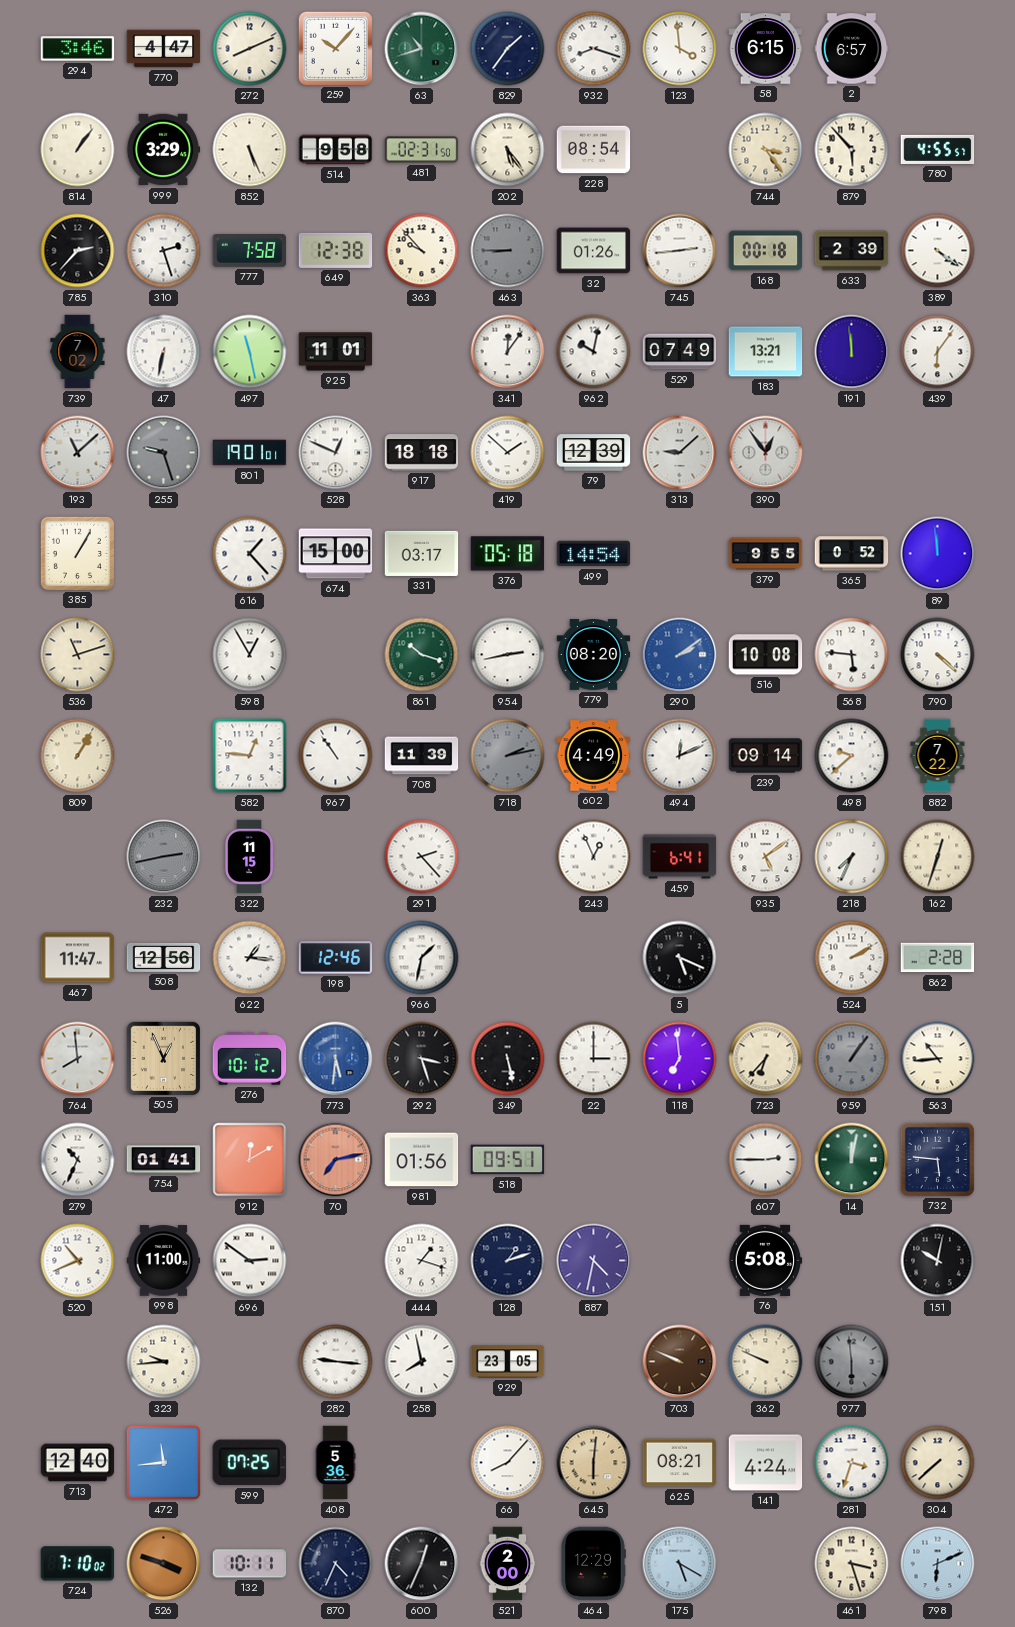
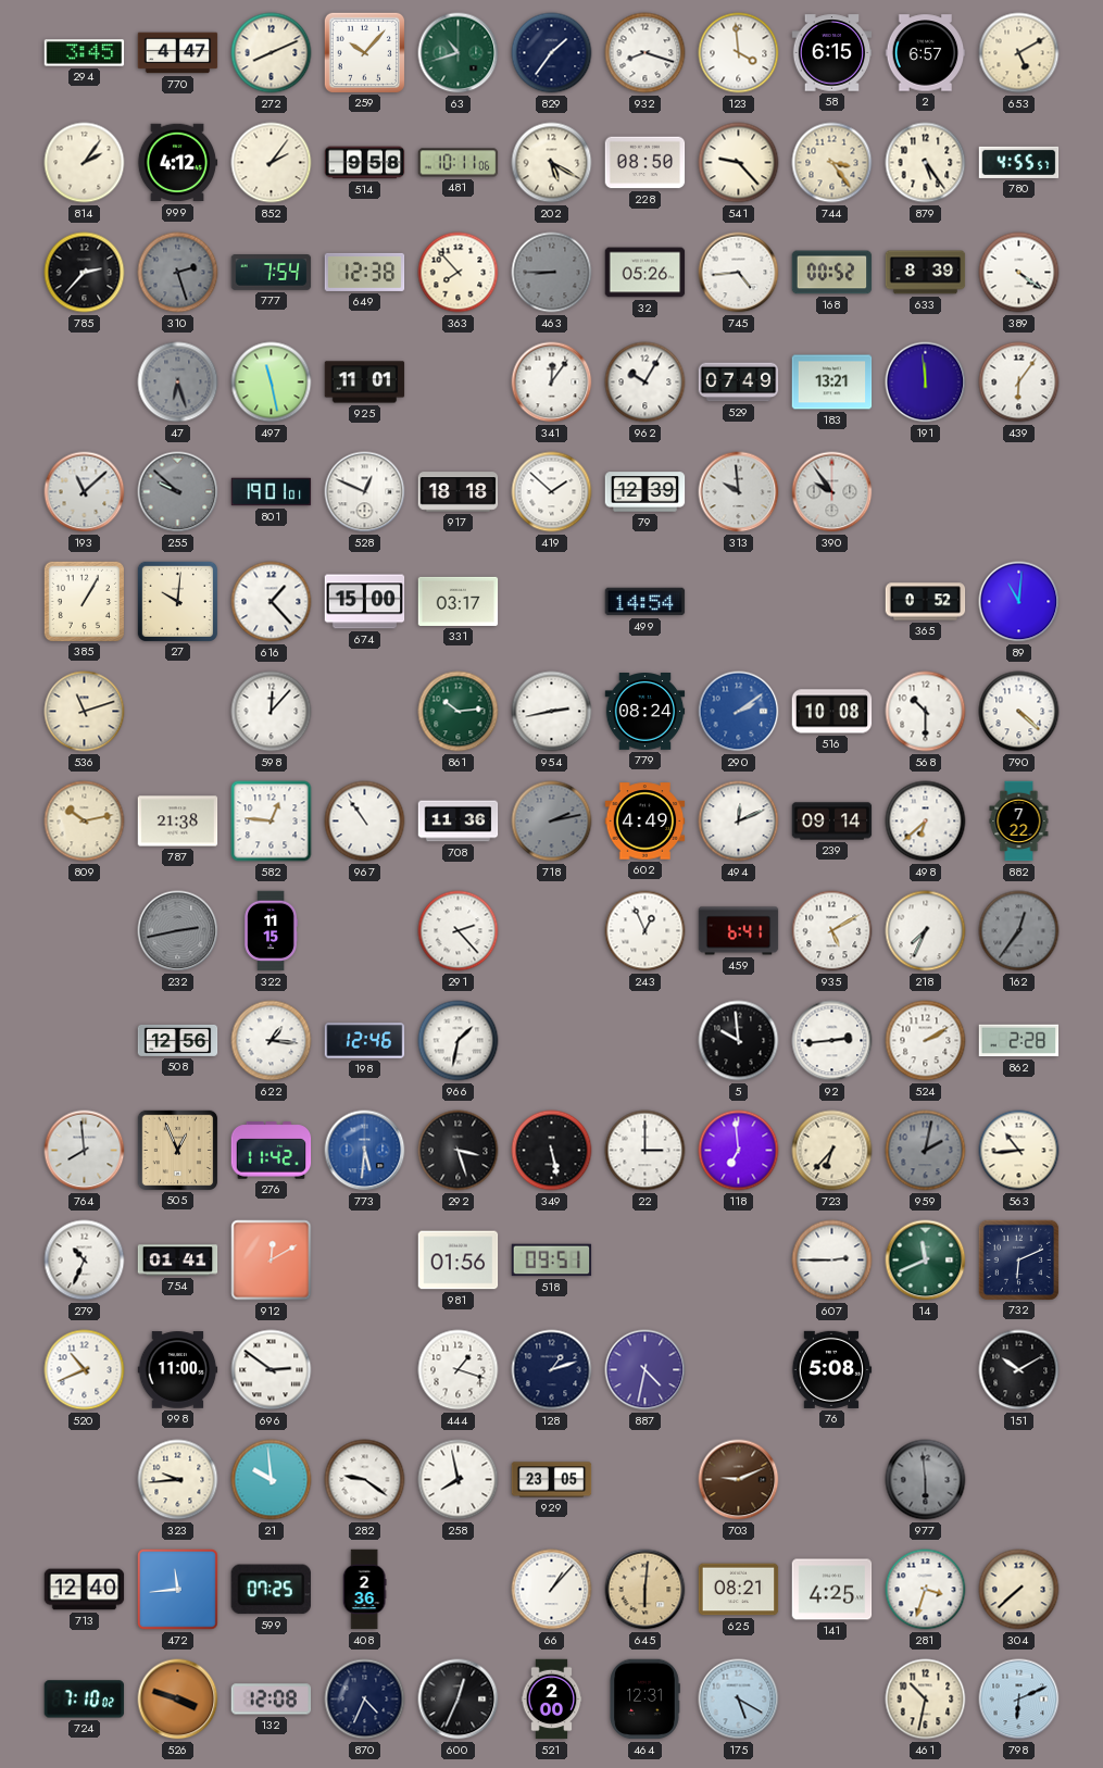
294: 3:46 -> 3:45 (85, 53)
653: none -> 5:10 (1019, 53)
814: 1:06 -> 2:06 (85, 163)
999: 3:29 -> 4:12 (177, 163)
852: 5:26 -> 2:06 (272, 163)
481: 02:31 -> 10:11 (459, 163)
202: 5:24 -> 5:20 (552, 163)
228: 08:54 -> 08:50 (645, 163)
541: none -> 9:23 (739, 163)
879: 5:53 -> 5:24 (926, 163)
310 dial: white -> grey (178, 273)
777: 7:58 -> 7:54 (272, 273)
363: 9:53 -> 7:53 (459, 273)
32: 01:26 -> 05:26 (645, 273)
745: 2:44 -> 4:44 (739, 273)
168: 00:18 -> 00:52 (832, 273)
633: 2:39 -> 8:39 (926, 273)
739: 7:02 -> none (78, 352)
47: 6:32 -> 6:27 (178, 383)
47 dial: white -> grey (178, 383)
962: 10:02 -> 10:05 (645, 383)
255: 9:27 -> 9:52 (178, 492)
313: 9:08 -> 9:59 (739, 492)
390: 12:54 -> 9:54 (832, 492)
27: none -> 10:01 (177, 601)
376: 05:18 -> none (508, 554)
379: 9:55 -> none (766, 554)
89: 11:59 -> 11:01 (1019, 602)
598: 12:55 -> 12:07 (272, 712)
861: 10:18 -> 10:14 (459, 712)
779: 08:20 -> 08:24 (645, 712)
568: 5:46 -> 10:30 (926, 712)
809: 1:05 -> 10:13 (85, 822)
787: none -> 21:38 (178, 822)
708: 11:39 -> 11:36 (459, 822)
498: 9:38 -> 6:38 (926, 822)
935: 5:09 -> 5:10 (832, 931)
162: 12:33 -> 12:36 (1019, 931)
162 dial: cream -> grey (1019, 931)
467: 11:47 -> none (78, 958)
5: 5:19 -> 9:59 (739, 1041)
92: none -> 2:44 (832, 1041)
276: 10:12 -> 11:42 (272, 1151)
959: 1:06 -> 2:02 (926, 1151)
70: 7:13 -> none (336, 1160)
14: 12:02 -> 11:41 (926, 1261)
732: 5:46 -> 6:11 (1018, 1259)
151: 10:02 -> 10:10 (1019, 1370)
21: none -> 9:59 (272, 1480)
282: 9:16 -> 9:21 (365, 1480)
703: 9:49 -> 9:11 (739, 1480)
362: 9:49 -> none (766, 1362)
408: 5:36 -> 2:36 (364, 1590)
66: 8:07 -> 1:07 (552, 1590)
141: 4:24 -> 4:25 (832, 1590)
132: 10:11 -> 12:08 (272, 1700)
464: 12:29 -> 12:31 (644, 1700)
461: 3:27 -> 10:32 (926, 1700)
